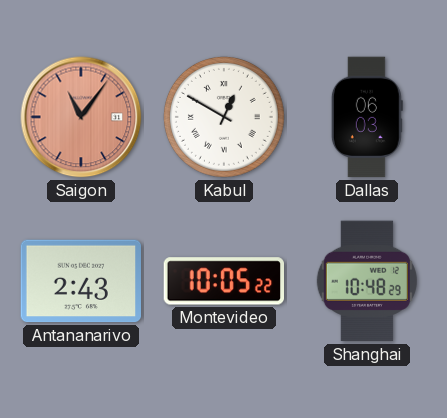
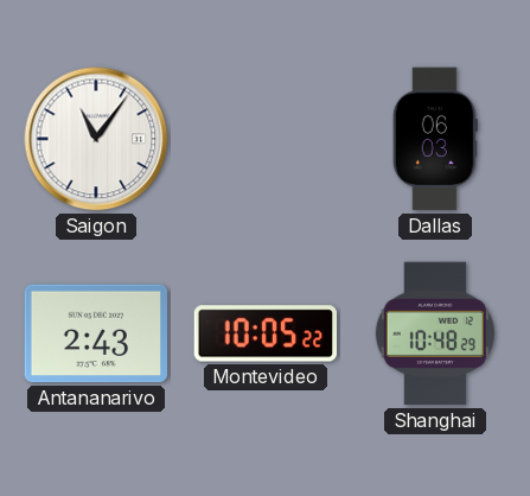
Saigon dial: salmon -> white (96, 139)
Kabul: 12:50 -> none (224, 117)
